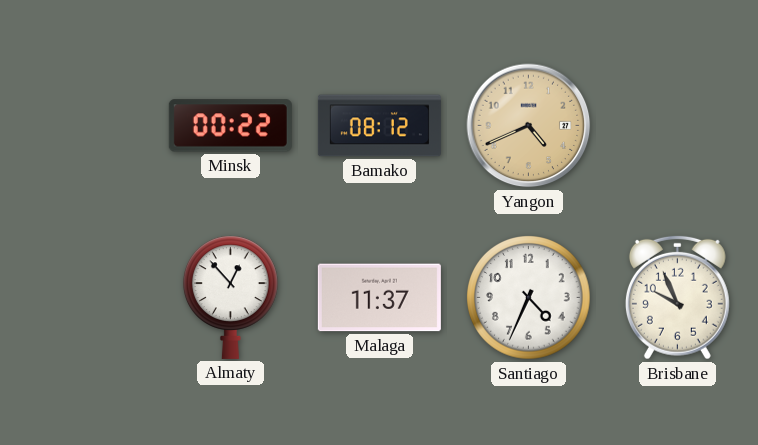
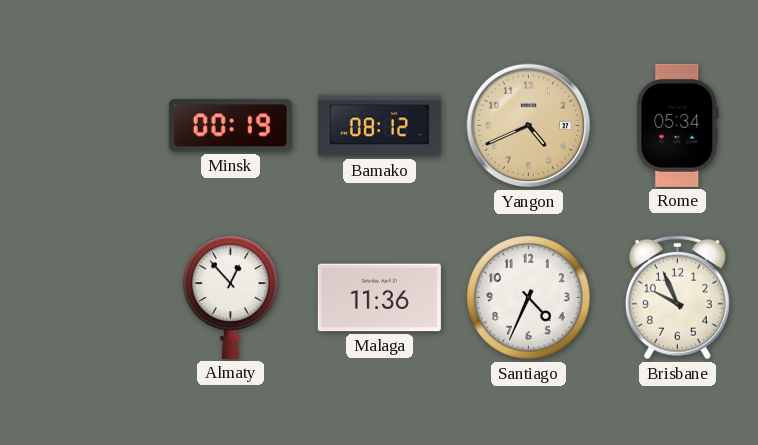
Minsk: 00:22 -> 00:19 (230, 126)
Rome: none -> 05:34 (678, 125)
Malaga: 11:37 -> 11:36 (379, 298)
